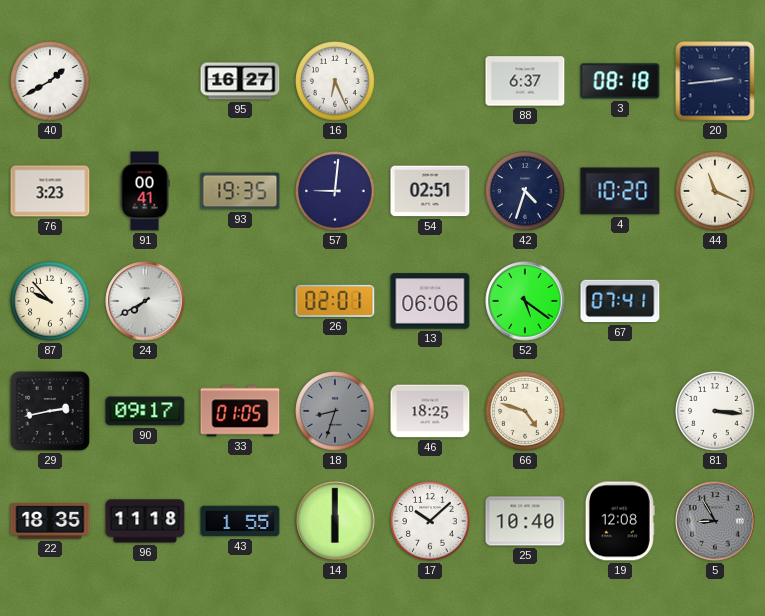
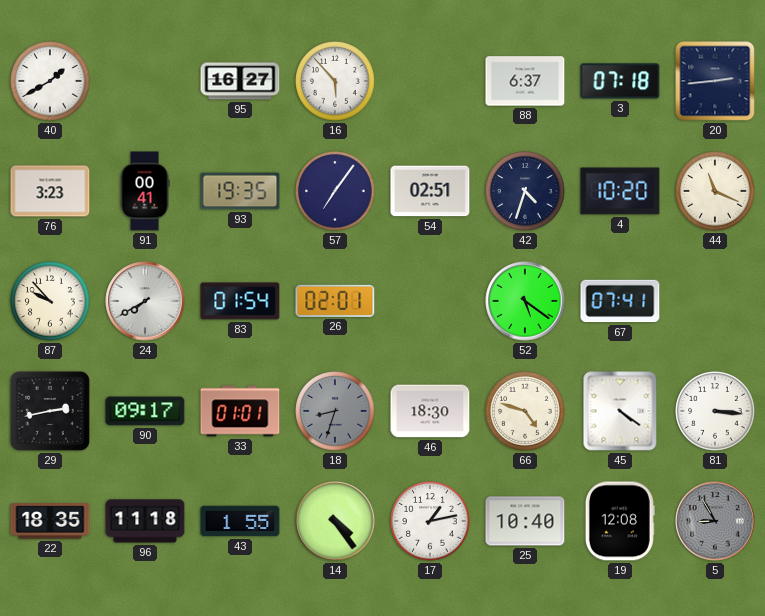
16: 6:26 -> 5:53 (335, 81)
3: 08:18 -> 07:18 (620, 81)
57: 9:01 -> 7:06 (335, 191)
83: none -> 01:54 (240, 301)
13: 06:06 -> none (430, 301)
33: 01:05 -> 01:01 (240, 411)
46: 18:25 -> 18:30 (430, 411)
45: none -> 4:21 (620, 411)
14: 6:00 -> 4:24 (335, 521)
17: 10:08 -> 1:13 (430, 521)
